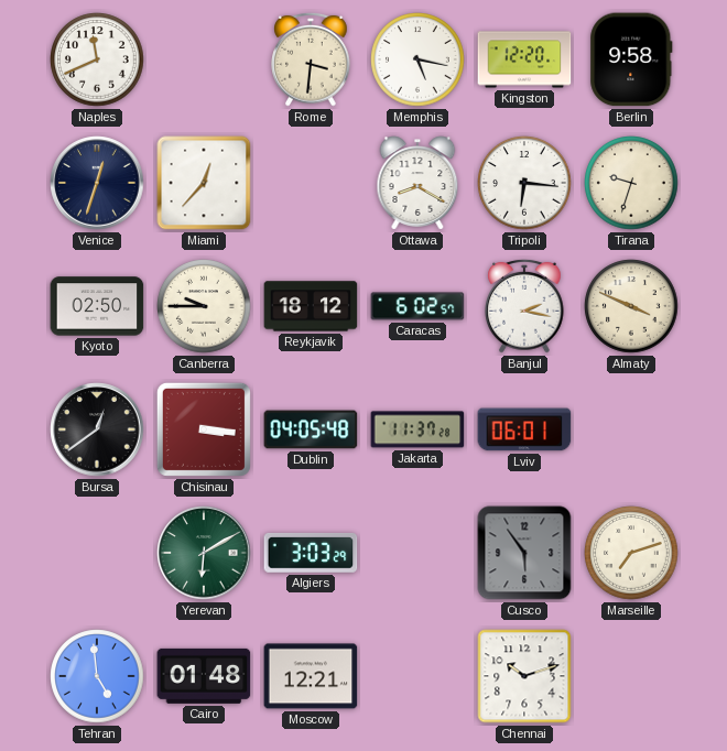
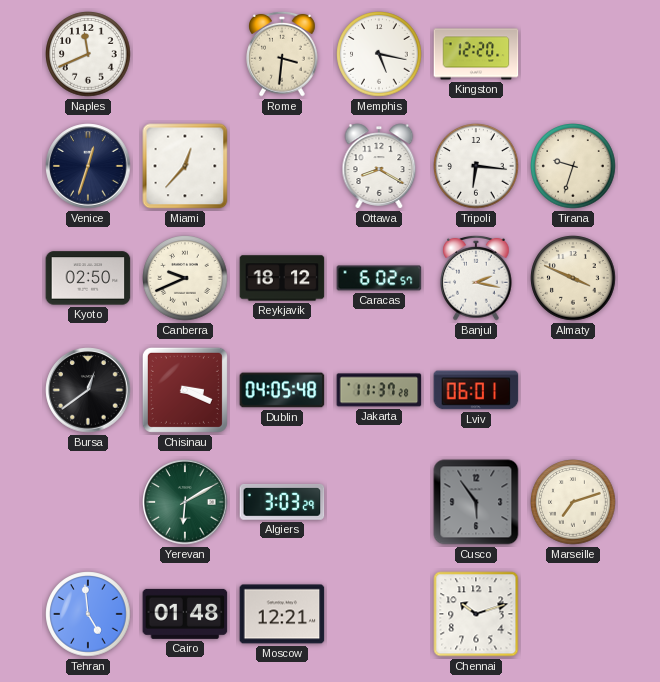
Berlin: 9:58 -> none (631, 59)
Canberra: 9:45 -> 9:41 (185, 278)
Chisinau: 3:16 -> 3:19 (185, 390)
